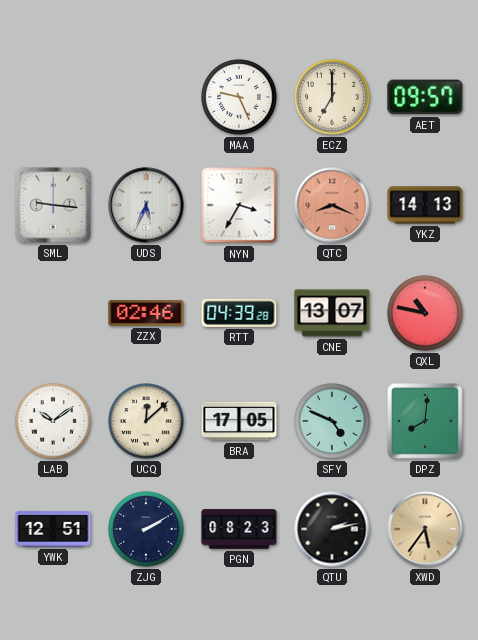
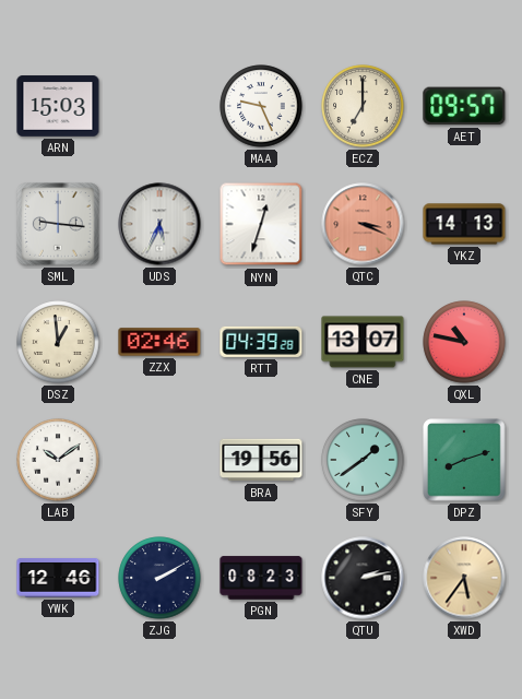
ARN: none -> 15:03 (58, 106)
NYN: 3:35 -> 12:33 (261, 224)
QTC: 8:19 -> 3:19 (363, 224)
DSZ: none -> 12:59 (58, 342)
UCQ: 12:08 -> none (146, 421)
BRA: 17:05 -> 19:56 (261, 460)
SFY: 4:49 -> 1:39 (363, 460)
DPZ: 8:01 -> 8:12 (464, 460)
YWK: 12:51 -> 12:46 (58, 578)
